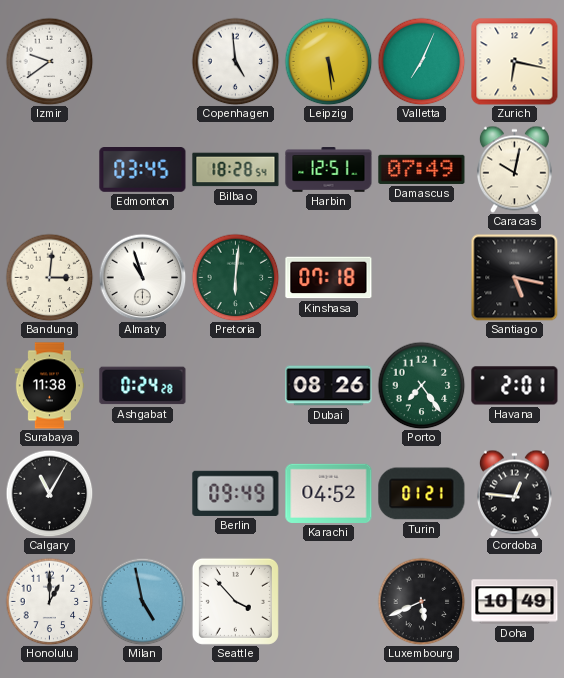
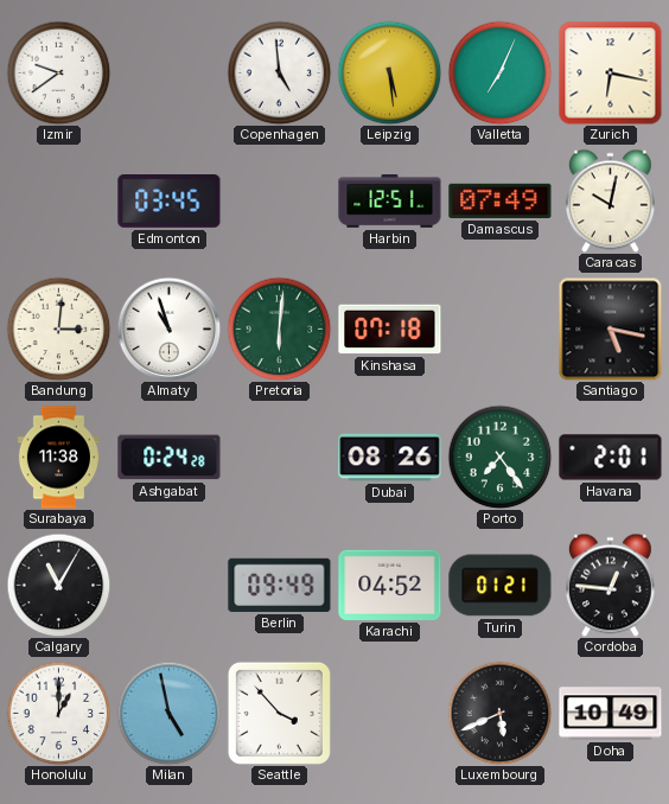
Bilbao: 18:28 -> none (236, 170)
